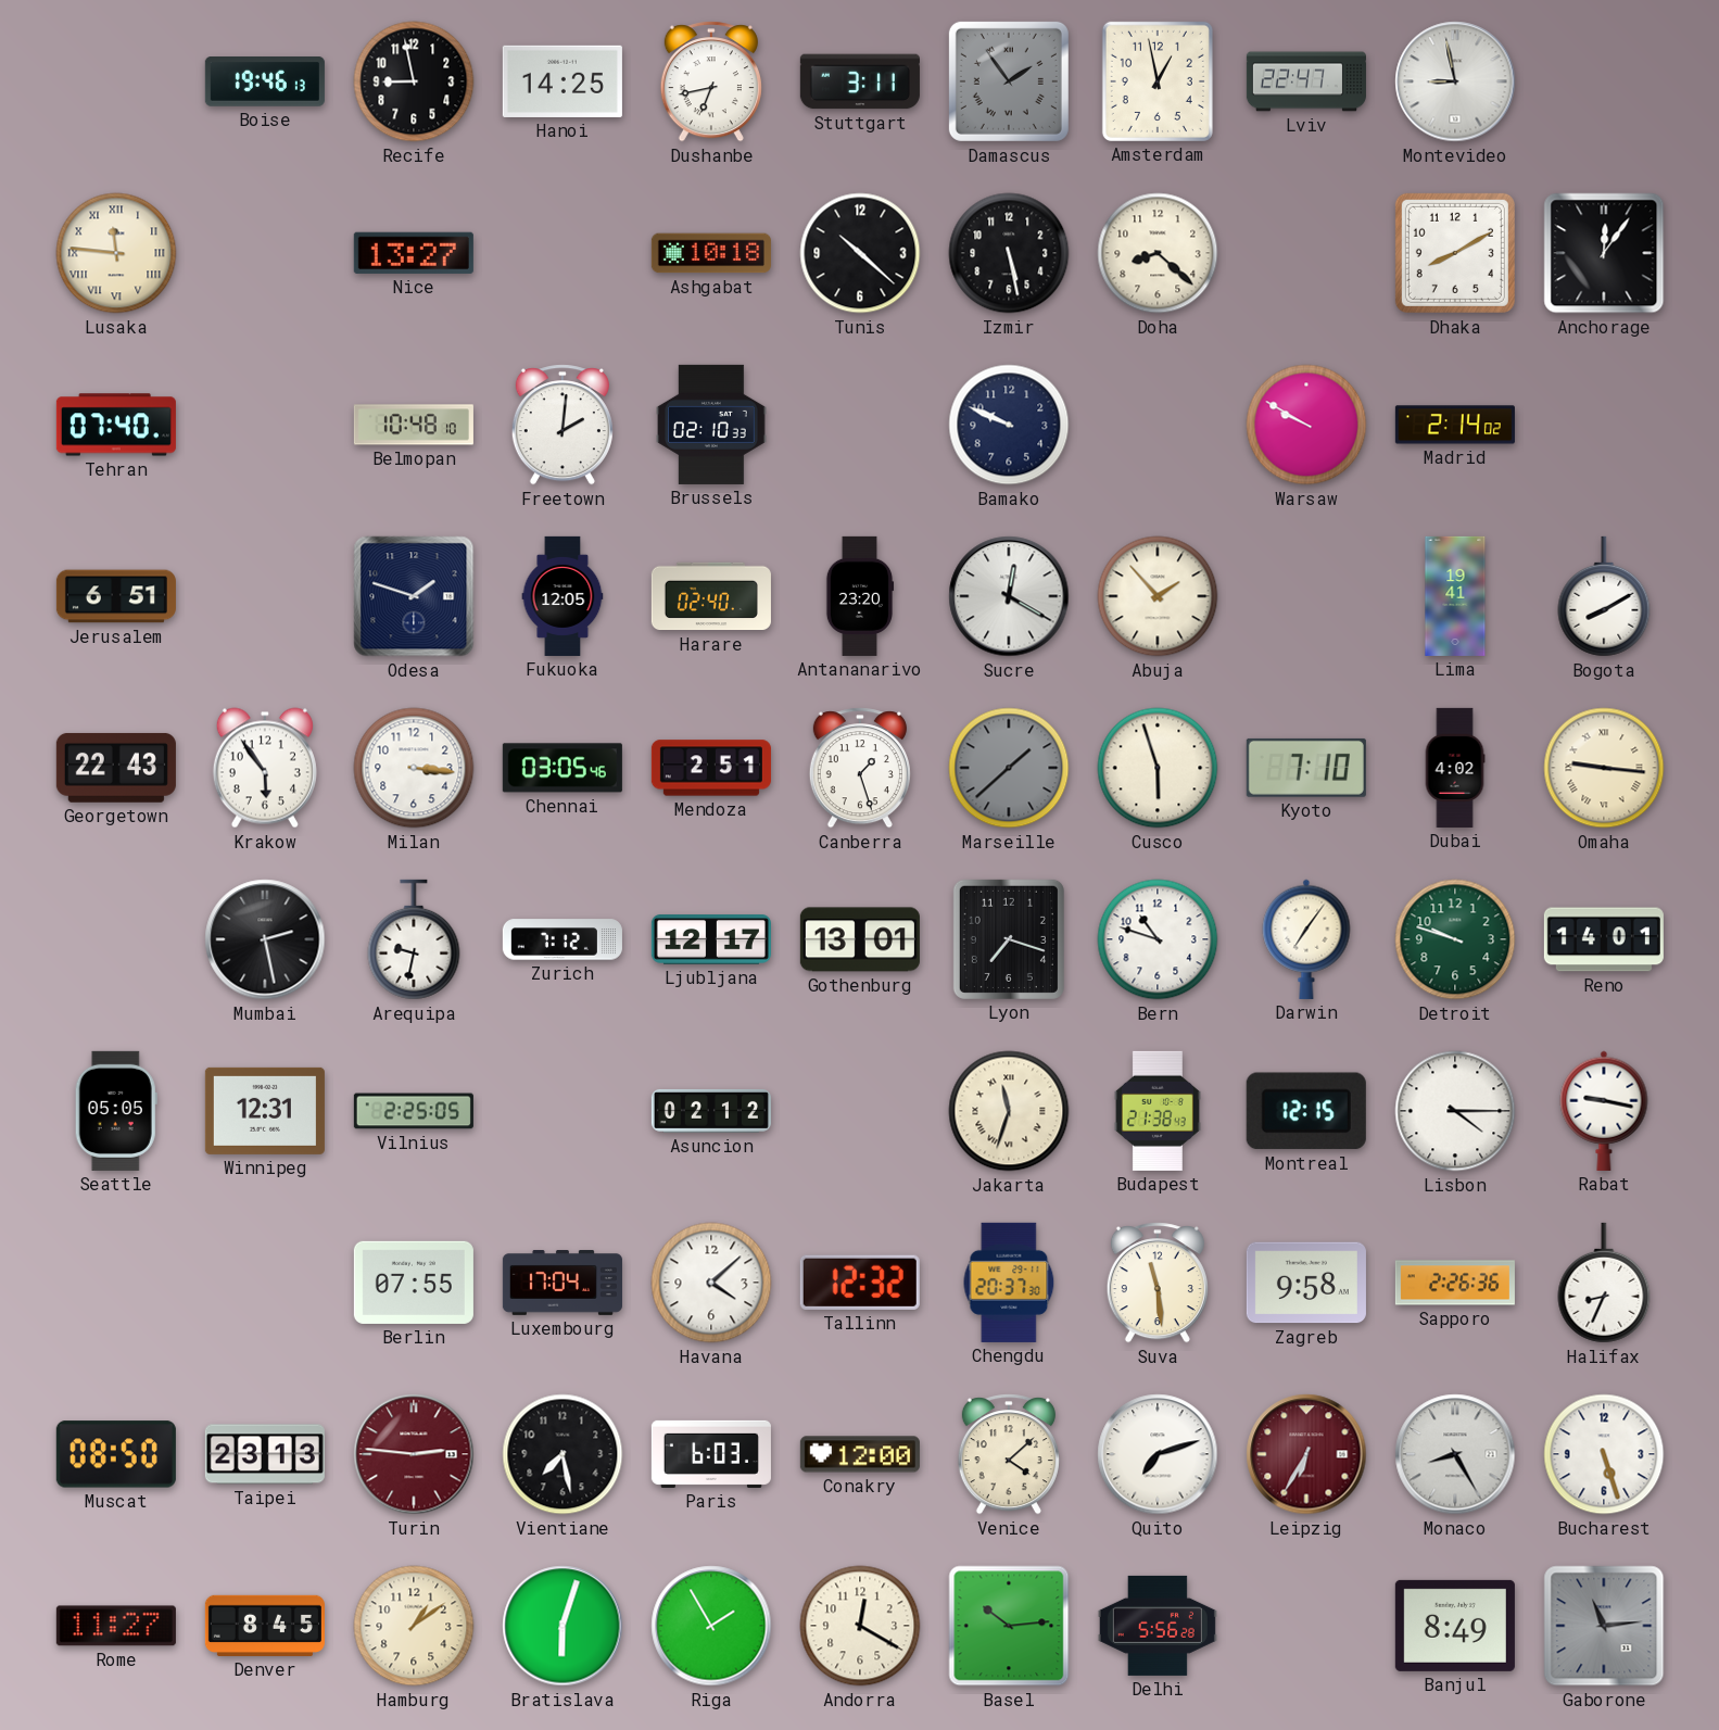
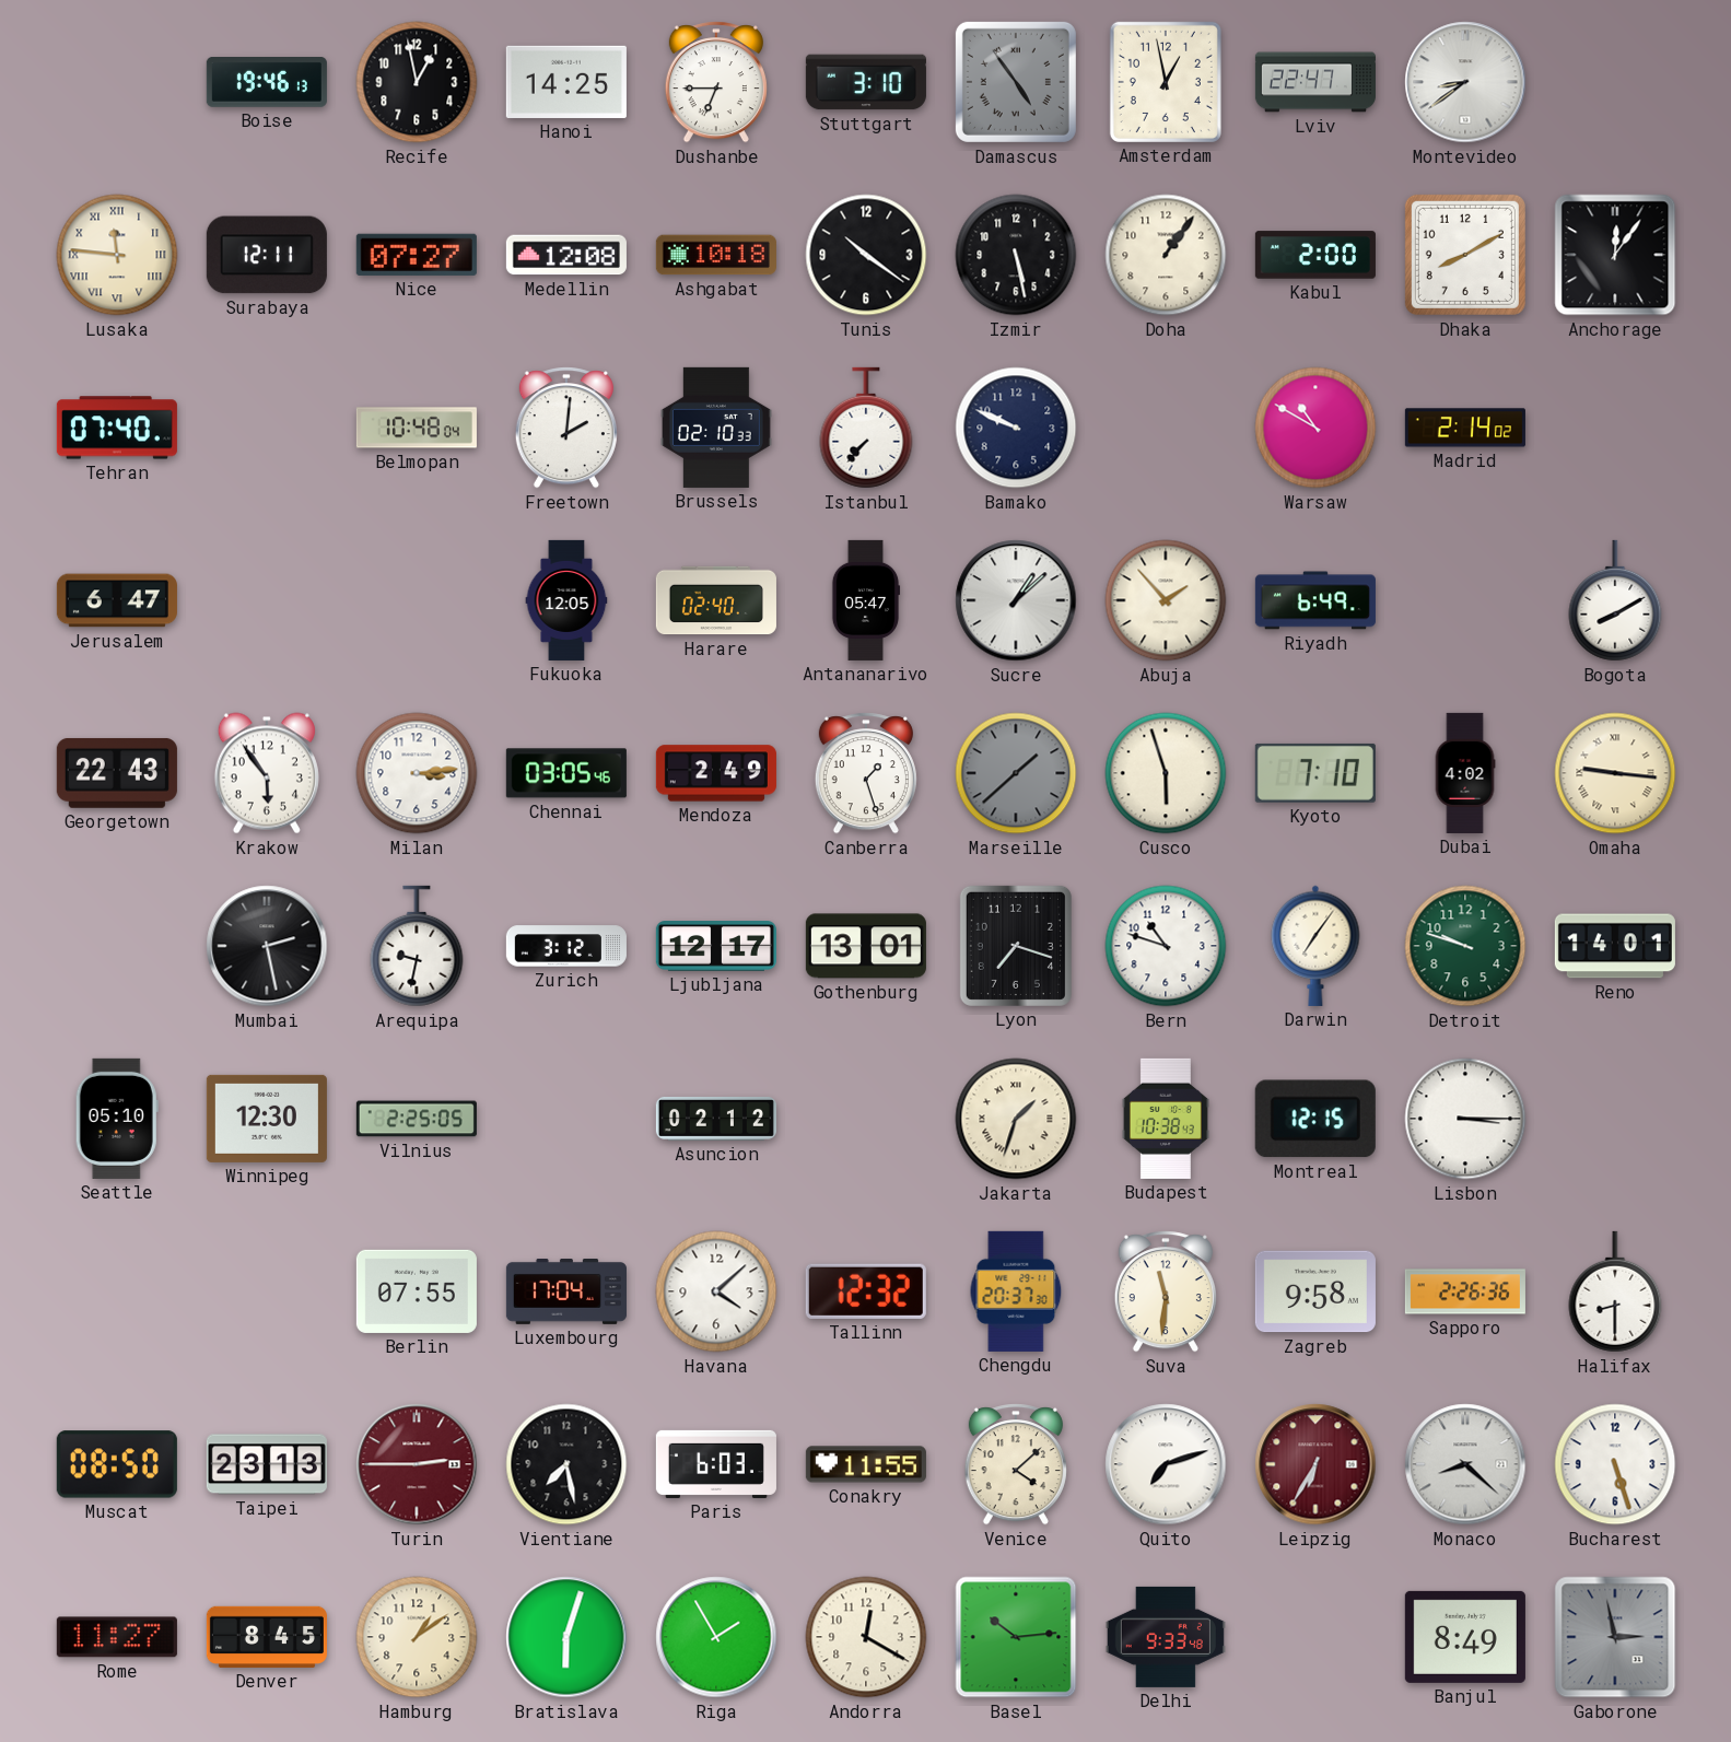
Recife: 8:58 -> 12:58 (417, 82)
Dushanbe: 6:43 -> 6:45 (716, 82)
Stuttgart: 3:11 -> 3:10 (866, 82)
Damascus: 1:54 -> 4:54 (1016, 82)
Montevideo: 8:58 -> 8:39 (1465, 82)
Surabaya: none -> 12:11 (267, 255)
Nice: 13:27 -> 07:27 (417, 255)
Medellin: none -> 12:08 (566, 255)
Tunis: 10:22 -> 10:21 (866, 255)
Doha: 8:22 -> 1:06 (1166, 255)
Kabul: none -> 2:00 (1315, 255)
Belmopan: 10:48:10 -> 10:48:04 (417, 428)
Istanbul: none -> 7:37 (866, 428)
Warsaw: 9:50 -> 10:50 (1315, 428)
Jerusalem: 6:51 -> 6:47 (117, 600)
Odesa: 1:48 -> none (414, 596)
Antananarivo: 23:20 -> 05:47 (866, 600)
Sucre: 12:20 -> 1:08 (1016, 600)
Riyadh: none -> 6:49 (1315, 600)
Lima: 19:41 -> none (1455, 596)
Milan: 3:16 -> 3:14 (417, 773)
Mendoza: 2:51 -> 2:49 (716, 773)
Zurich: 7:12 -> 3:12 (566, 946)
Seattle: 05:05 -> 05:10 (117, 1119)
Winnipeg: 12:31 -> 12:30 (267, 1119)
Jakarta: 11:33 -> 1:33 (1016, 1119)
Budapest: 21:38 -> 10:38 (1166, 1119)
Lisbon: 4:15 -> 3:15 (1465, 1119)
Rabat: 9:17 -> none (1604, 1111)
Suva: 11:29 -> 11:31 (1166, 1291)
Halifax: 8:34 -> 8:30 (1615, 1291)
Turin: 2:46 -> 2:45 (417, 1464)
Conakry: 12:00 -> 11:55 (866, 1464)
Monaco: 8:25 -> 8:22 (1465, 1464)
Delhi: 5:56 -> 9:33 (1166, 1637)
Gaborone: 11:14 -> 2:58 (1615, 1637)
